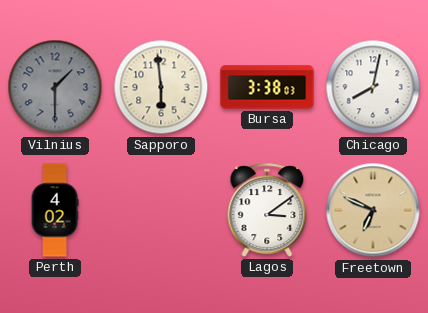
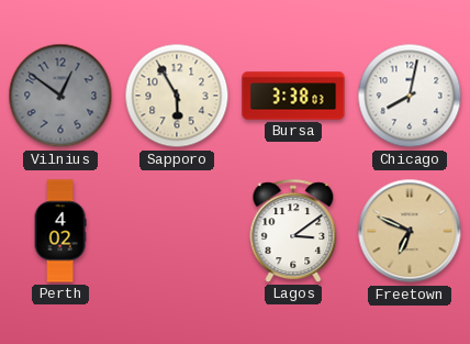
Vilnius: 1:30 -> 12:51 (60, 96)
Sapporo: 5:59 -> 5:55 (177, 96)
